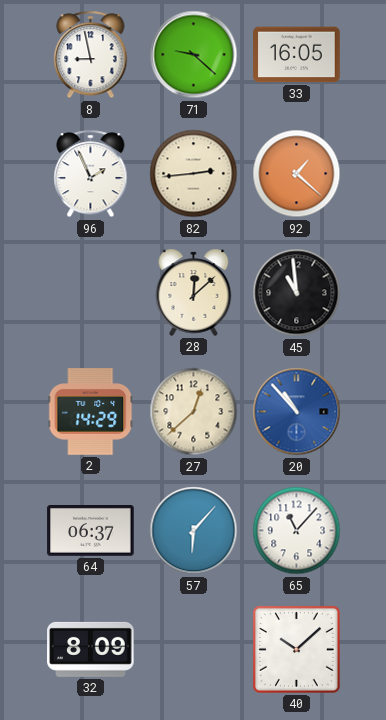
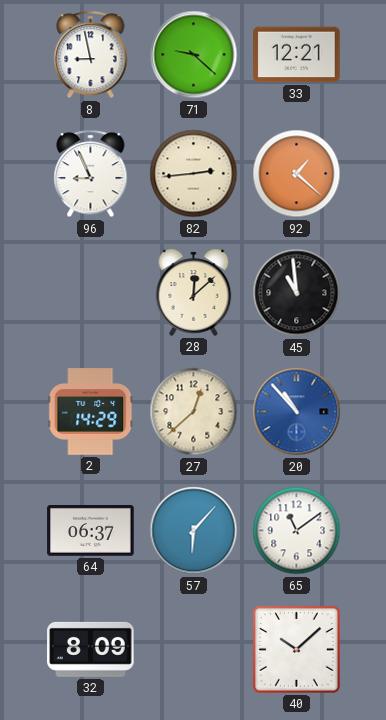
33: 16:05 -> 12:21 (297, 55)
96: 1:56 -> 8:56 (91, 174)
65: 11:07 -> 11:09 (297, 531)
